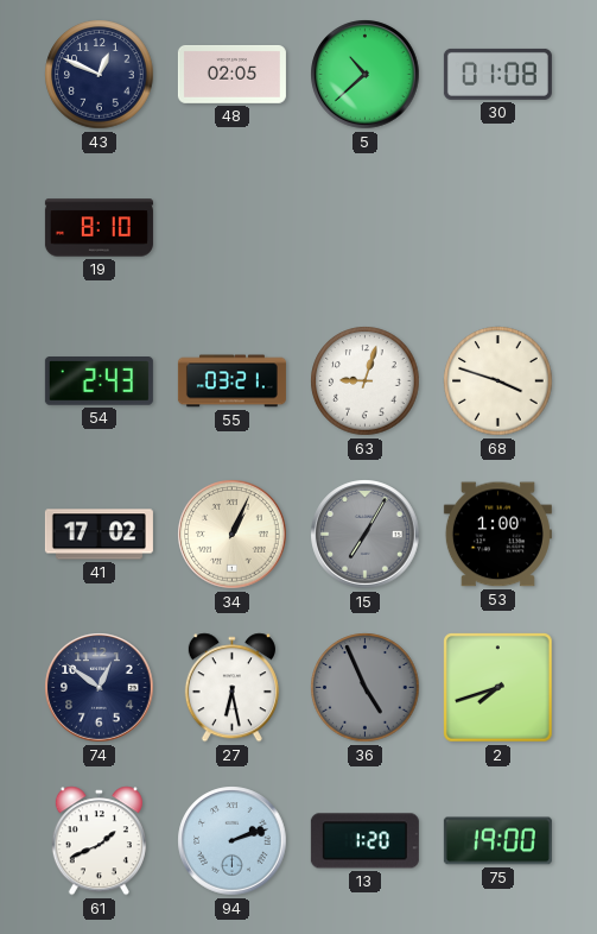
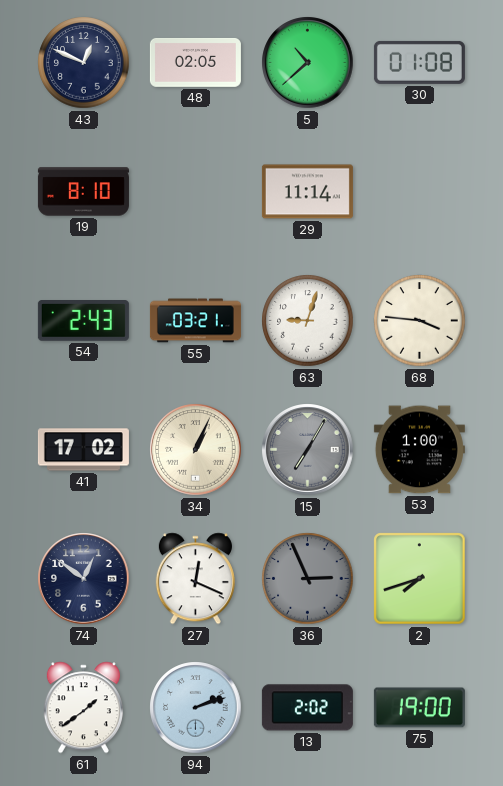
29: none -> 11:14 (307, 192)
68: 3:48 -> 3:46 (420, 321)
27: 6:28 -> 12:19 (195, 579)
36: 4:56 -> 2:56 (308, 579)
61: 1:41 -> 1:39 (83, 708)
13: 1:20 -> 2:02 (307, 708)
